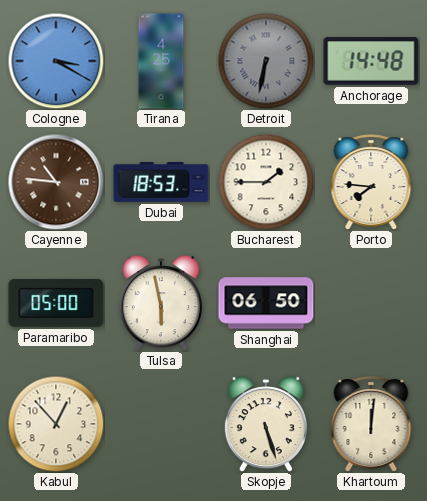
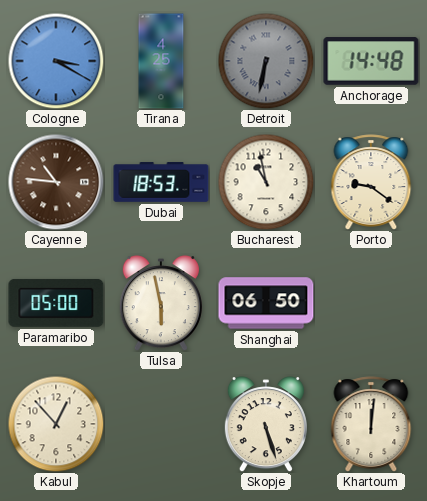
Bucharest: 1:45 -> 10:58 (266, 182)
Porto: 7:46 -> 9:21 (371, 182)
